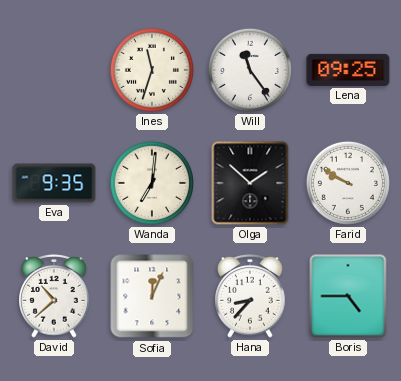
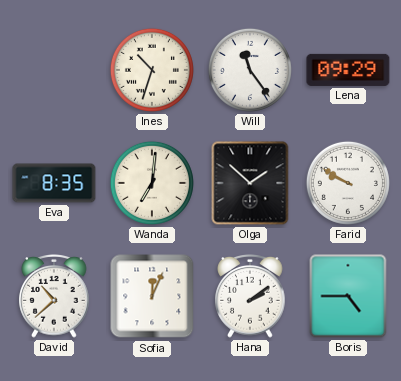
Ines: 11:33 -> 10:33 (152, 70)
Lena: 09:25 -> 09:29 (348, 70)
Eva: 9:35 -> 8:35 (54, 183)
Hana: 8:37 -> 2:09 (250, 297)
